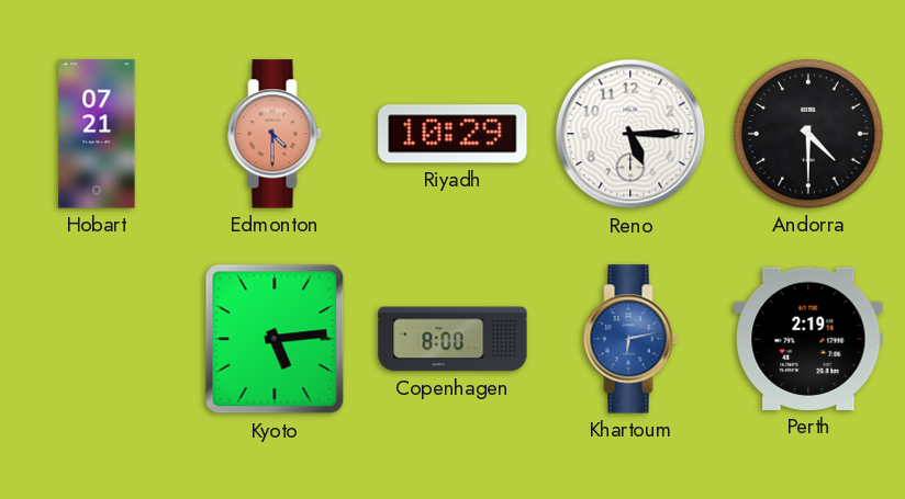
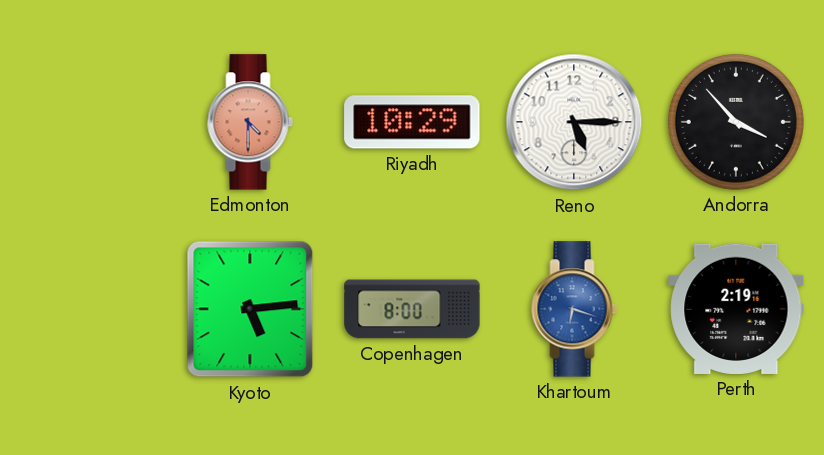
Hobart: 07:21 -> none (97, 134)
Andorra: 4:30 -> 3:53 (736, 122)
Khartoum: 6:13 -> 6:18 (574, 309)
